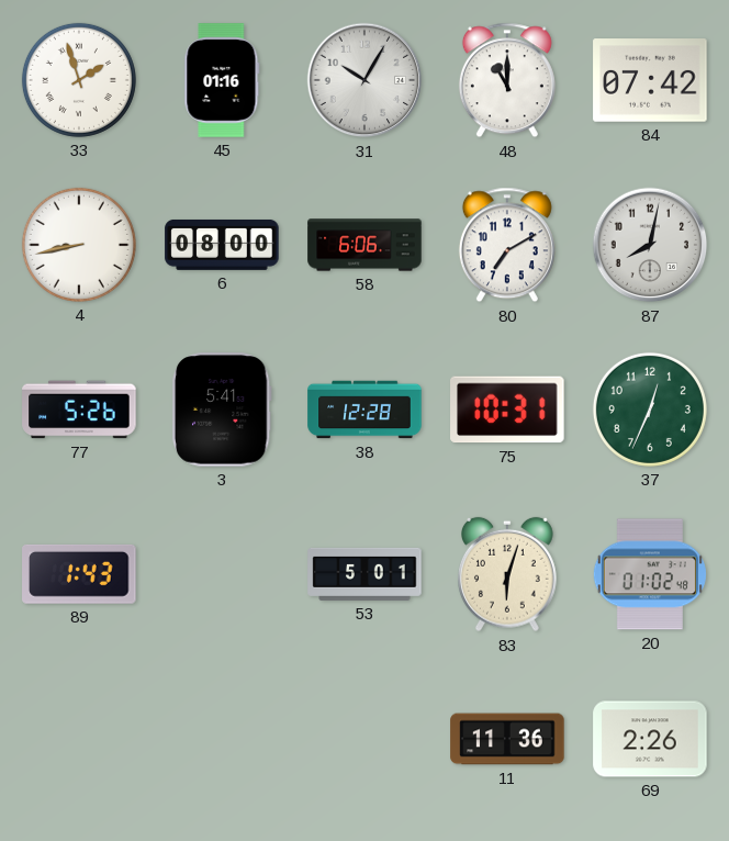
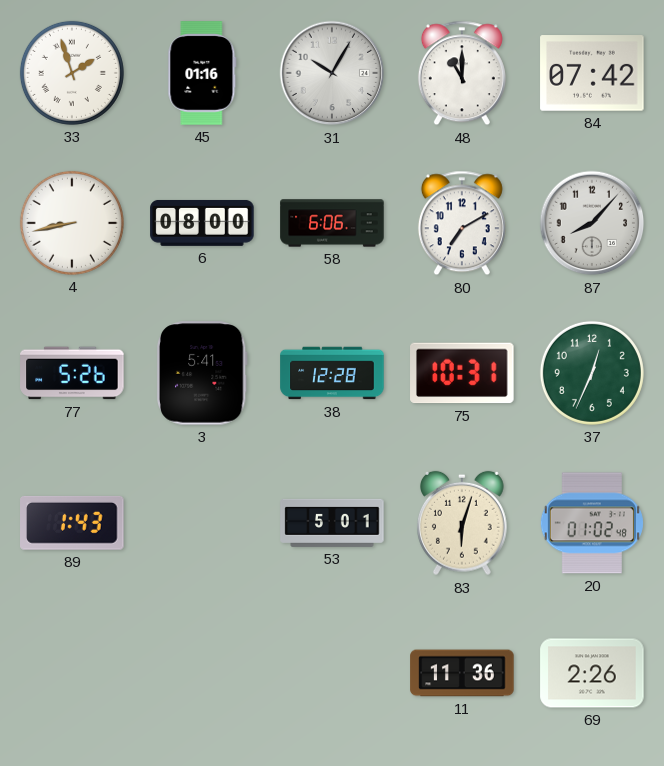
87: 8:02 -> 8:07 (592, 223)
